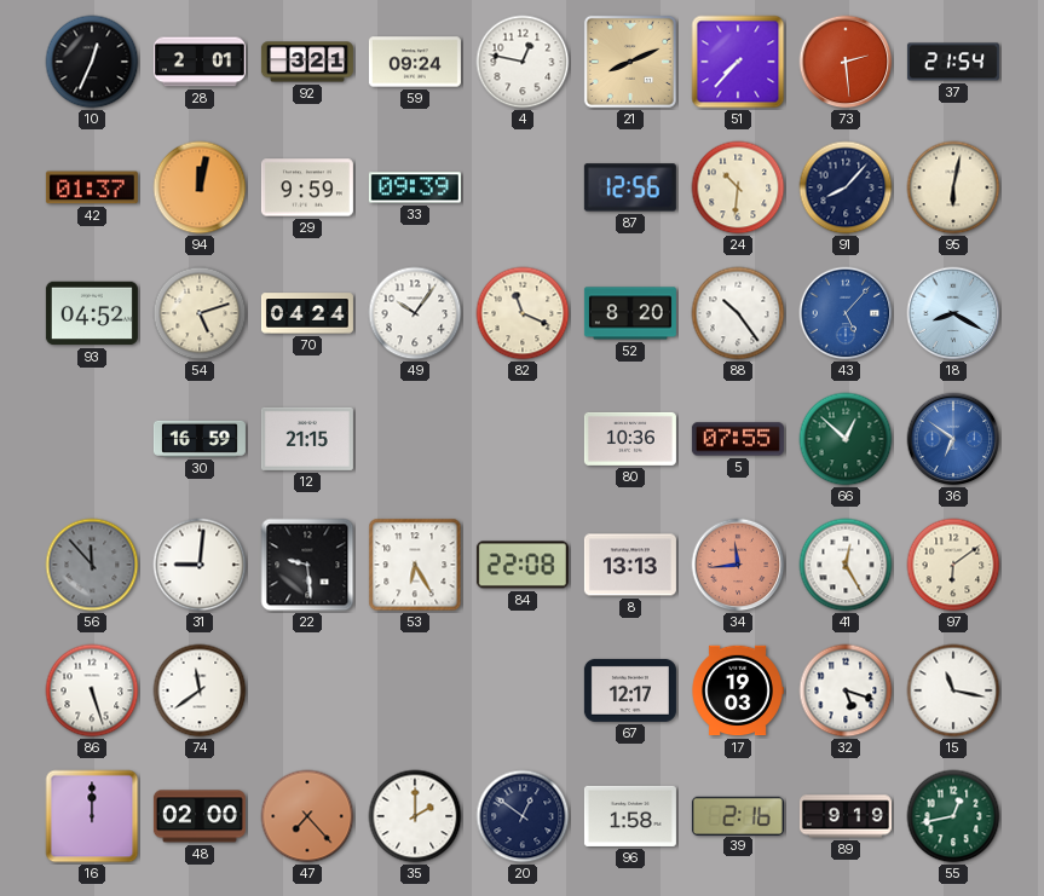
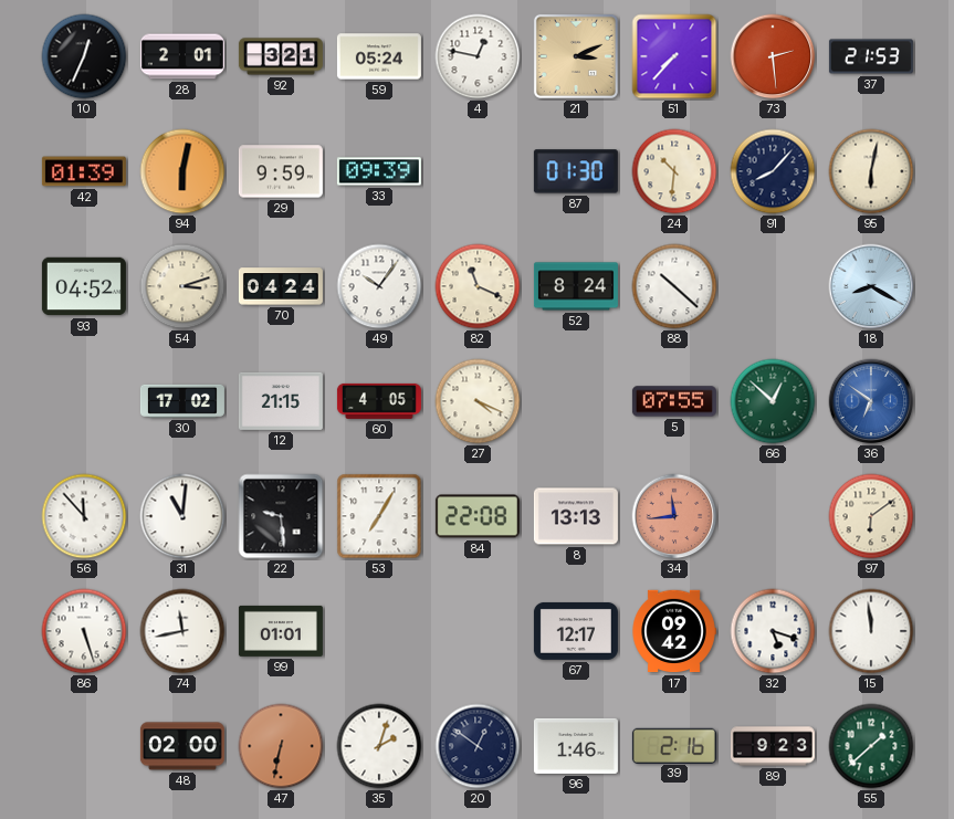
59: 09:24 -> 05:24 (379, 56)
21: 8:11 -> 3:11 (576, 56)
37: 21:54 -> 21:53 (871, 56)
42: 01:37 -> 01:39 (84, 171)
94: 12:02 -> 6:02 (182, 171)
87: 12:56 -> 01:30 (576, 171)
54: 5:12 -> 3:12 (182, 286)
52: 8:20 -> 8:24 (576, 286)
88: 10:24 -> 10:22 (674, 286)
43: 5:07 -> none (846, 313)
30: 16:59 -> 17:02 (182, 401)
60: none -> 4:05 (379, 401)
27: none -> 4:19 (478, 401)
80: 10:36 -> none (630, 439)
56 dial: grey -> white (84, 516)
31: 9:01 -> 11:01 (182, 516)
53: 6:25 -> 7:05 (379, 516)
41: 12:25 -> none (846, 565)
74: 11:39 -> 11:43 (182, 631)
99: none -> 01:01 (281, 631)
17: 19:03 -> 09:42 (674, 631)
15: 11:17 -> 11:59 (871, 631)
16: 12:00 -> none (92, 816)
47: 7:23 -> 6:32 (281, 746)
35: 2:00 -> 2:03 (379, 746)
96: 1:58 -> 1:46 (576, 746)
89: 9:19 -> 9:23 (773, 746)
55: 12:43 -> 1:38 (871, 746)
